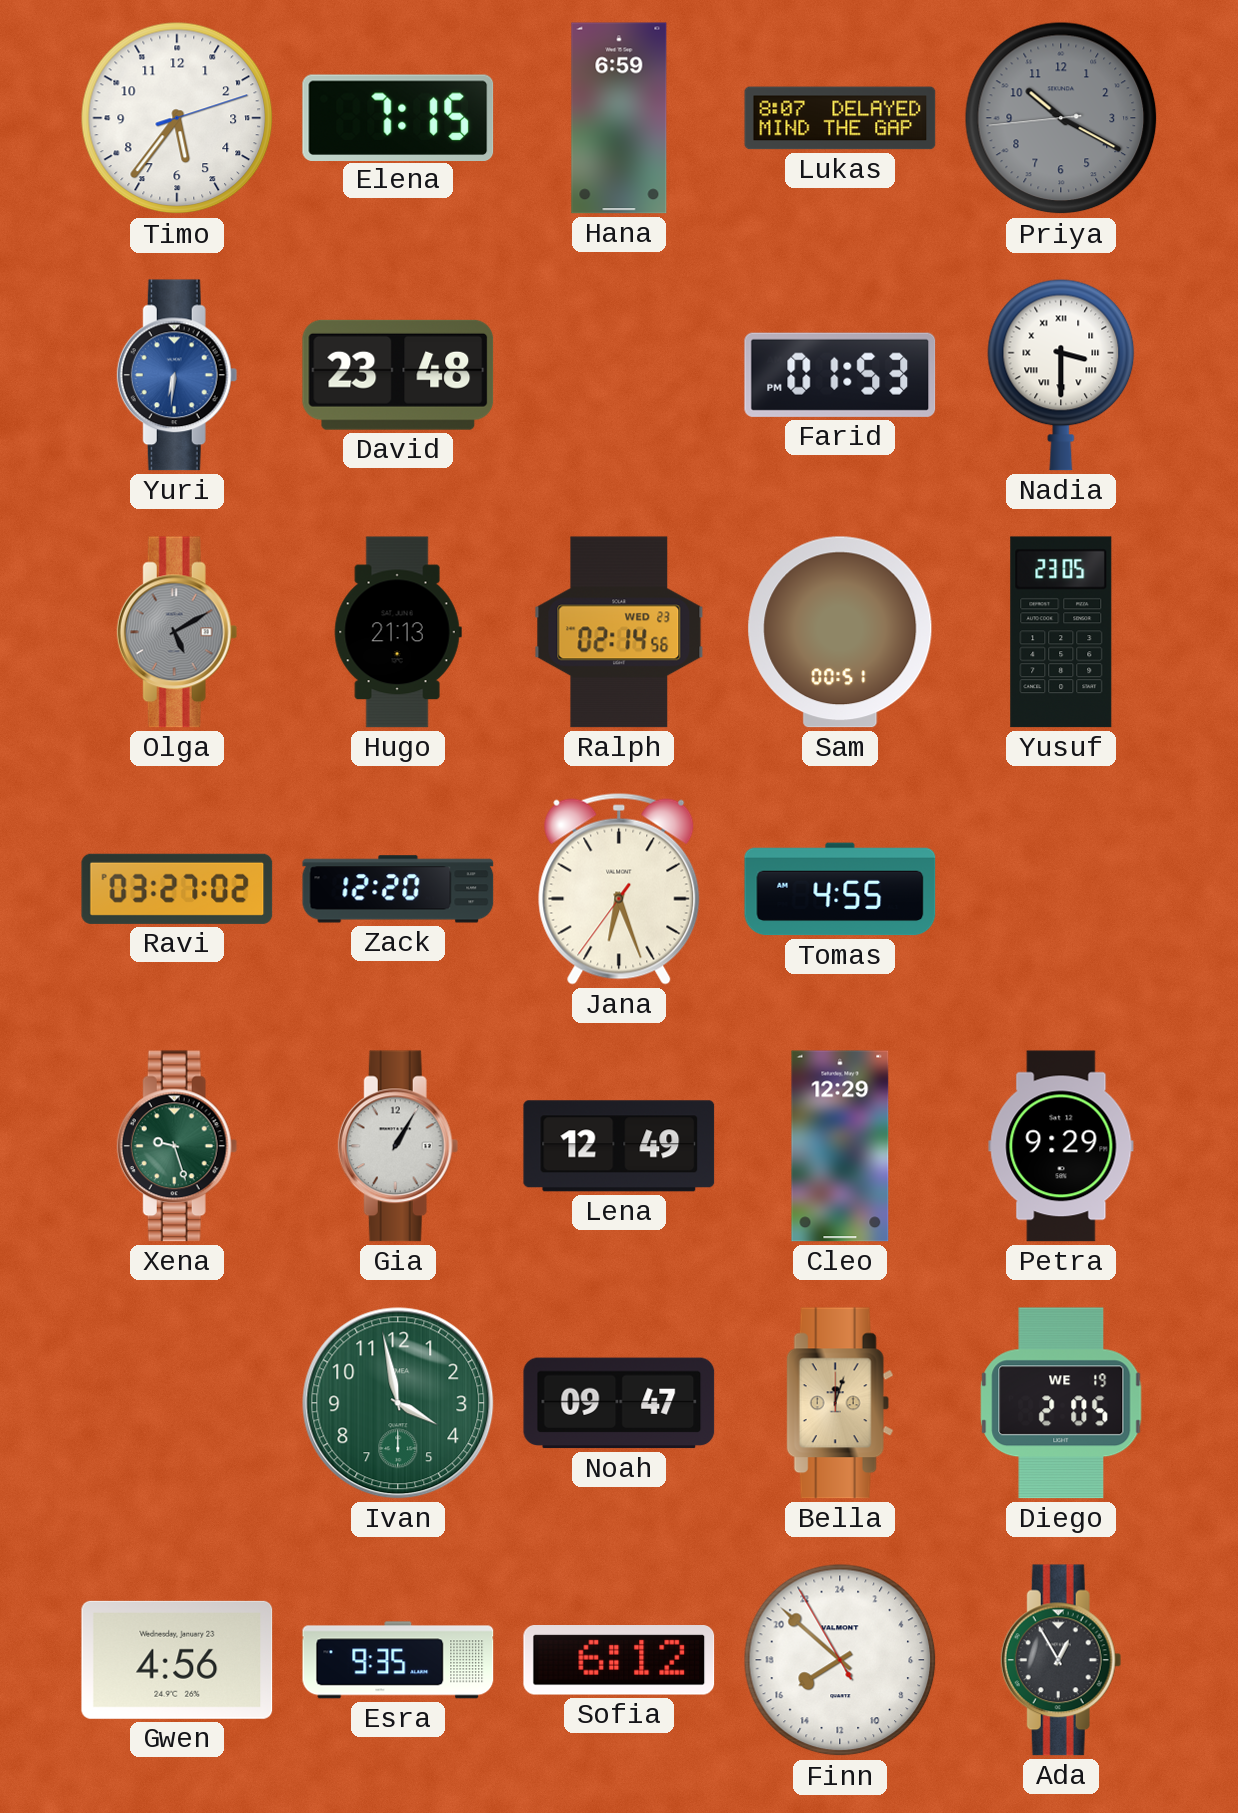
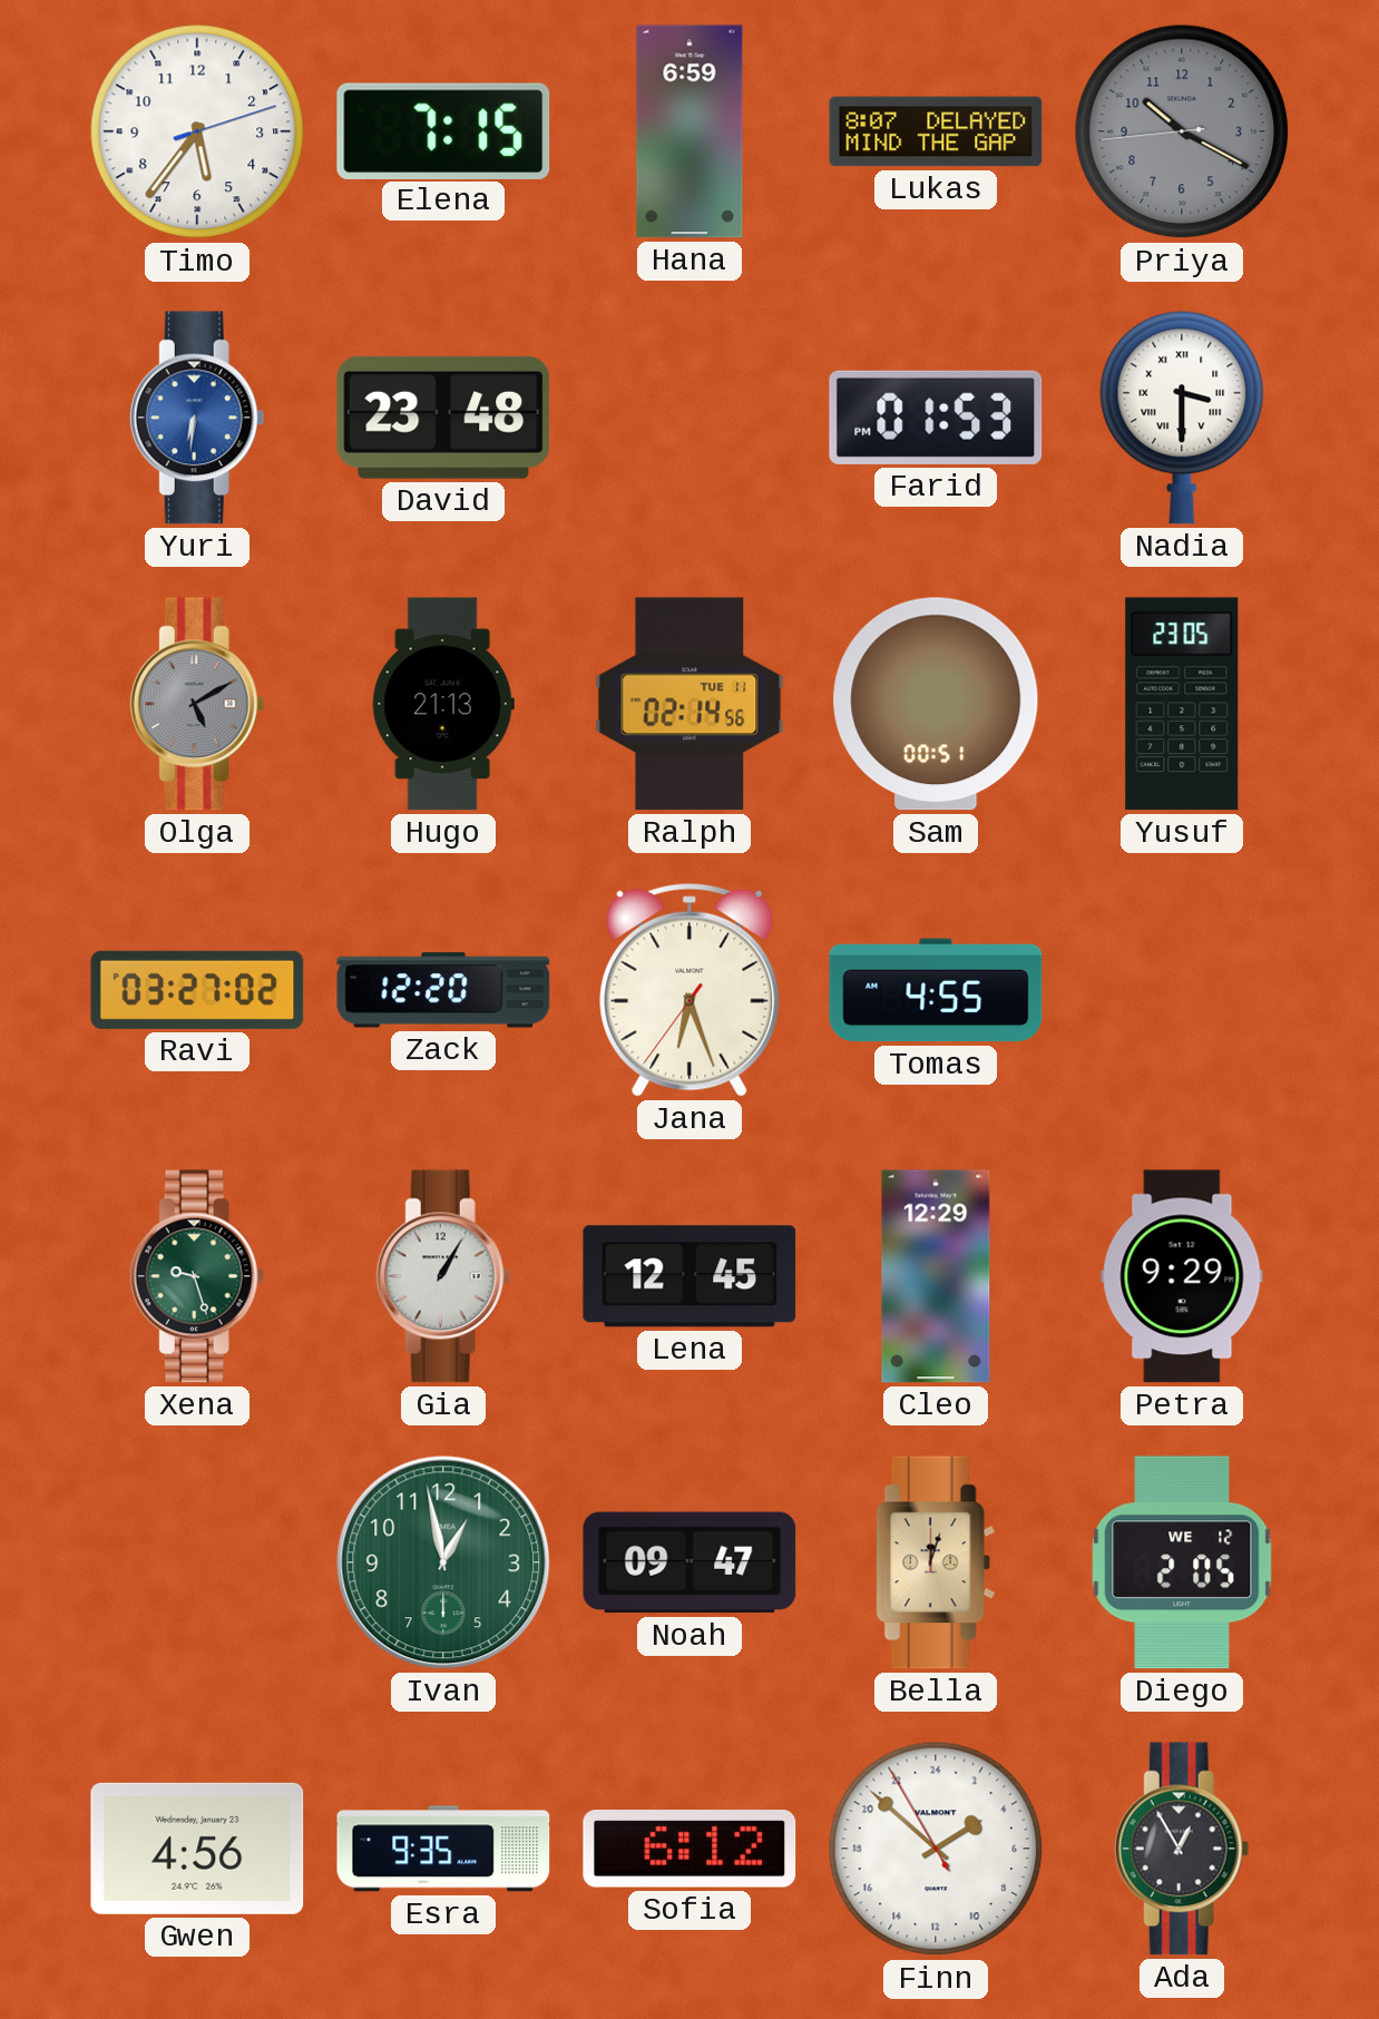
Ralph date: WED 23 -> TUE 11 (689, 704)
Lena: 12:49 -> 12:45 (689, 1276)
Ivan: 3:58 -> 12:58 (443, 1562)
Diego date: WE 19 -> WE 12 (1182, 1562)
Finn: 15:51 -> 3:51 (936, 1849)
